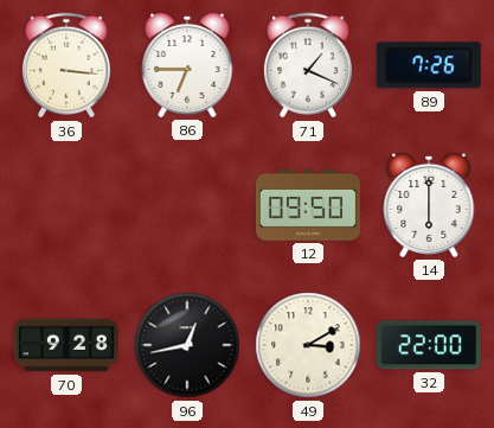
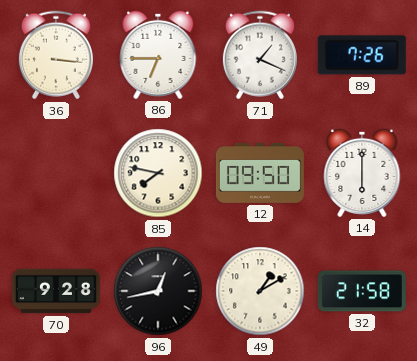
85: none -> 7:47 (158, 173)
49: 3:10 -> 1:10 (260, 291)
32: 22:00 -> 21:58 (362, 291)
